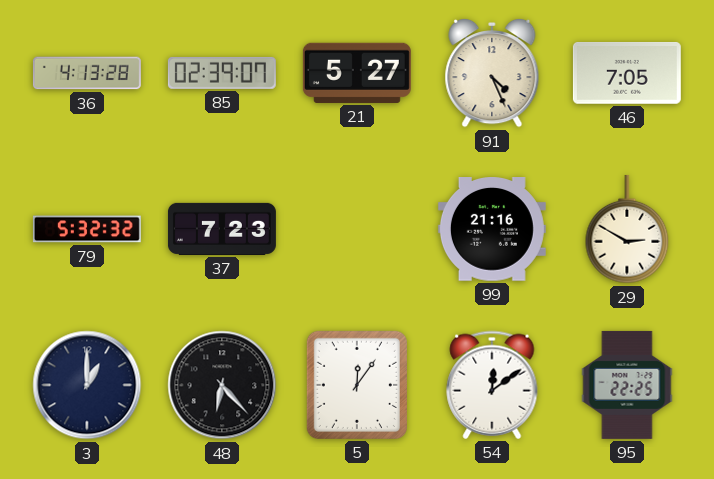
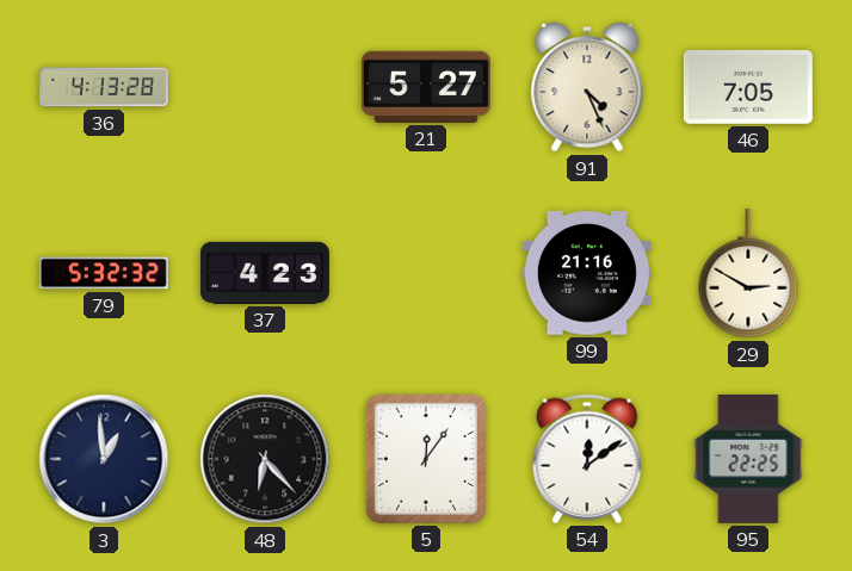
85: 02:39 -> none (222, 73)
37: 7:23 -> 4:23 (265, 273)
3: 1:00 -> 12:59 (104, 459)
